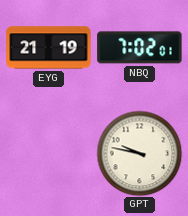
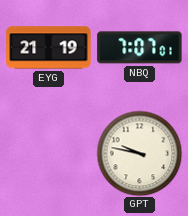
NBQ: 7:02 -> 7:07 (140, 48)
